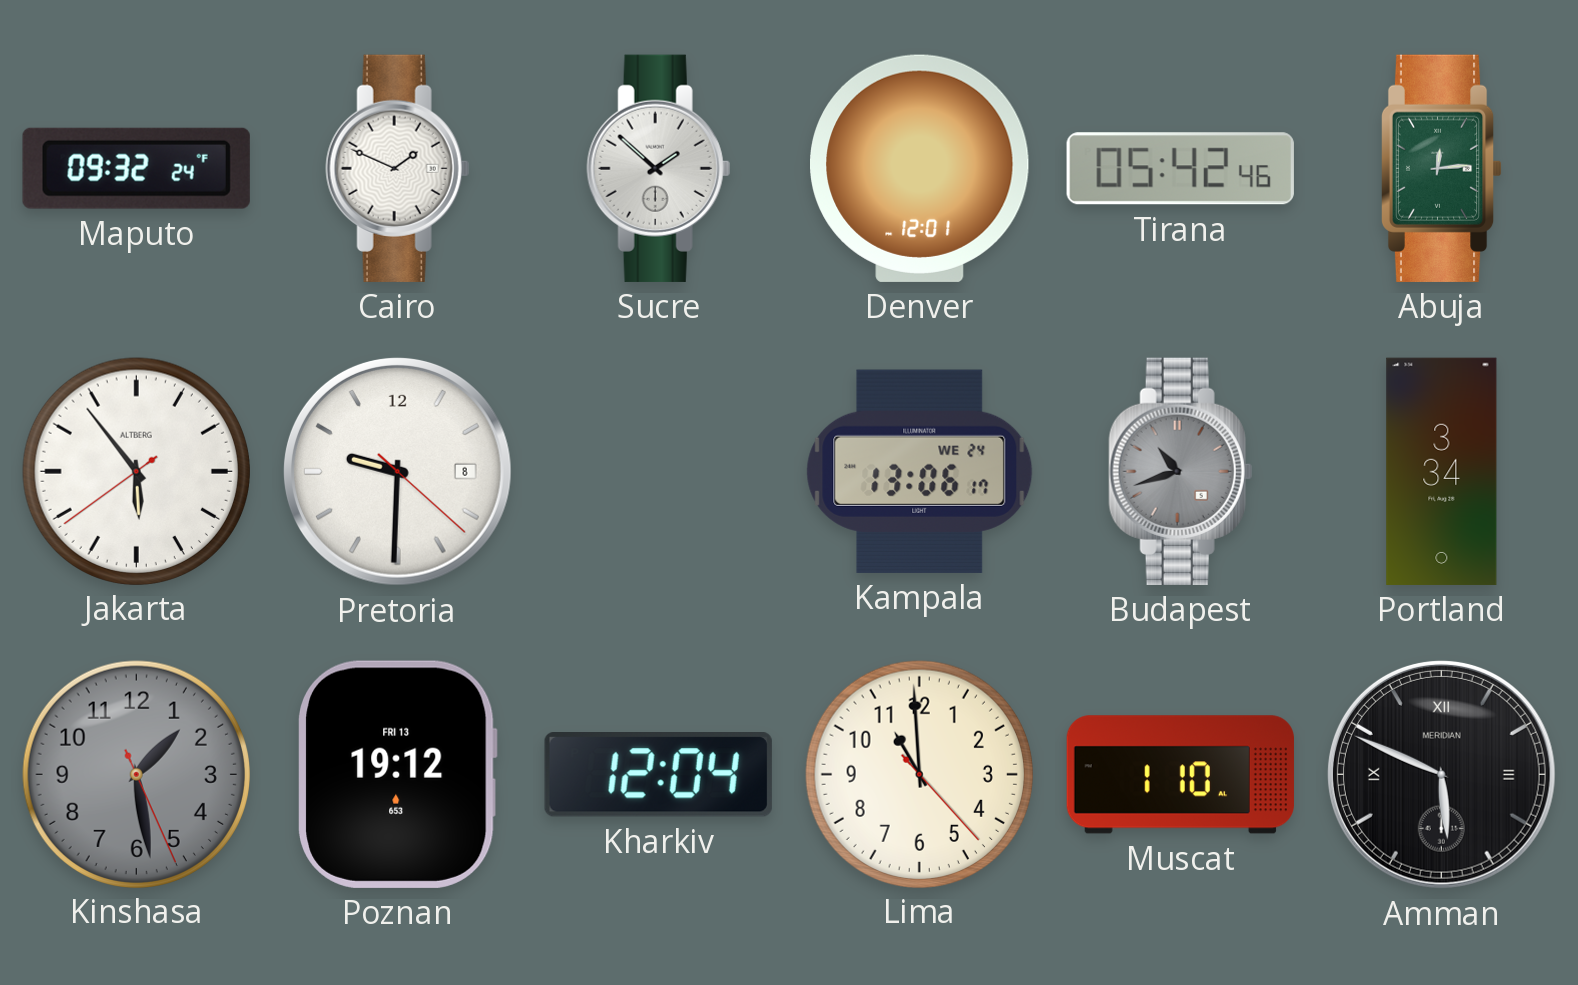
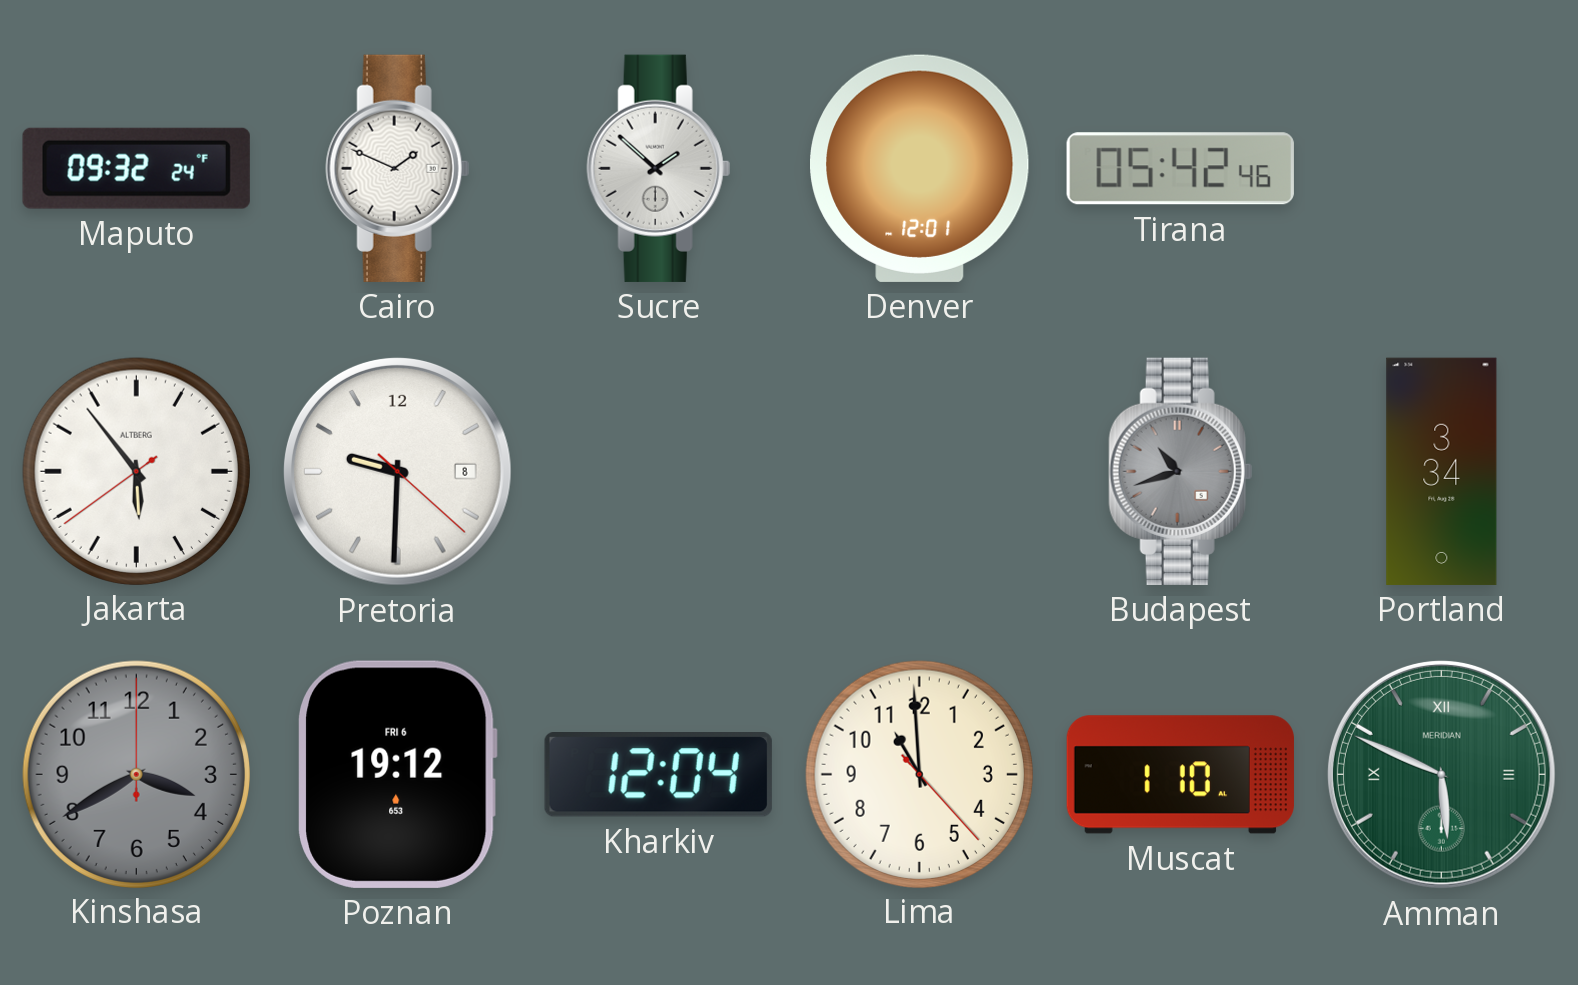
Abuja: 12:14 -> none (1441, 168)
Kampala: 13:06 -> none (920, 471)
Kinshasa: 1:28 -> 3:40 (136, 774)
Poznan date: FRI 13 -> FRI 6 (398, 774)
Amman dial: black -> green (1441, 774)
